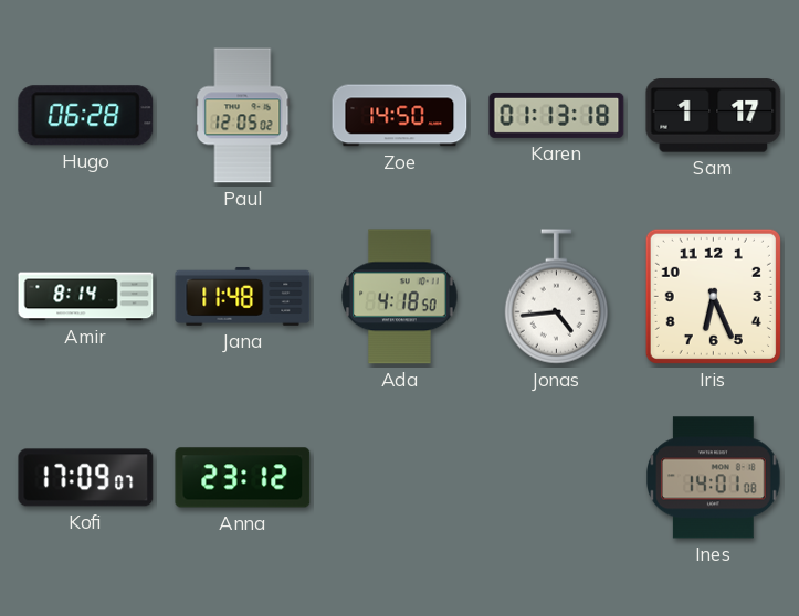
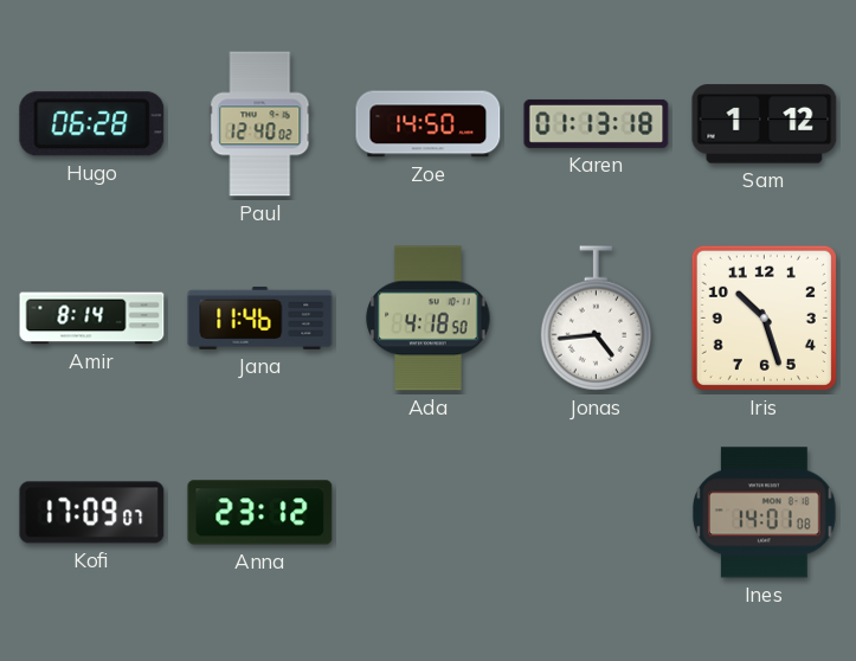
Paul: 12:05 -> 12:40 (260, 124)
Sam: 1:17 -> 1:12 (765, 124)
Jana: 11:48 -> 11:46 (260, 317)
Iris: 6:26 -> 10:27 (764, 317)
